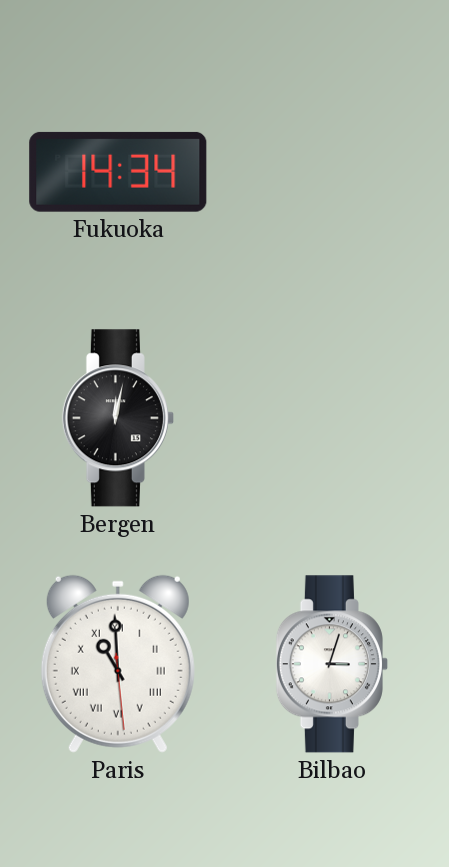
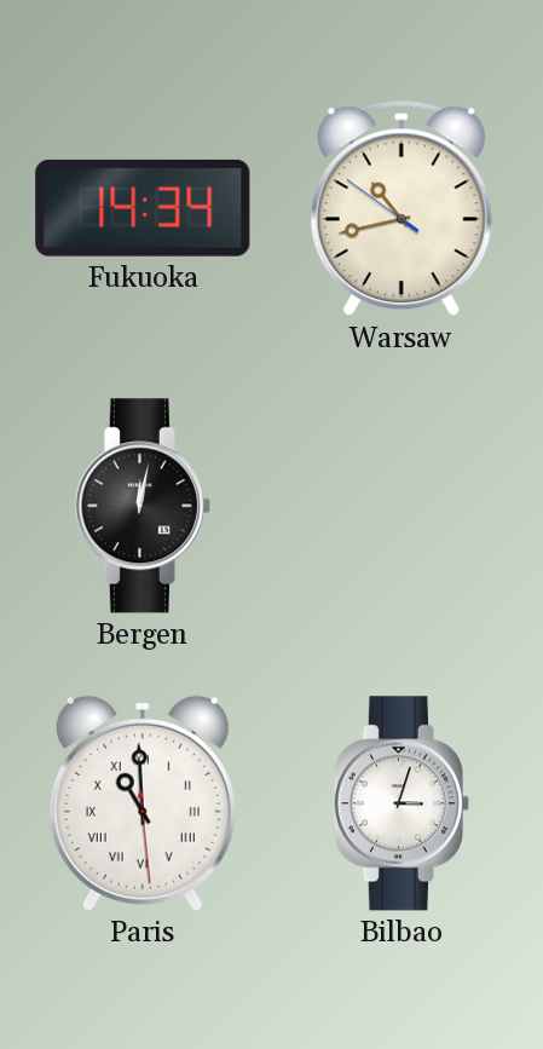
Warsaw: none -> 10:42 (402, 208)
